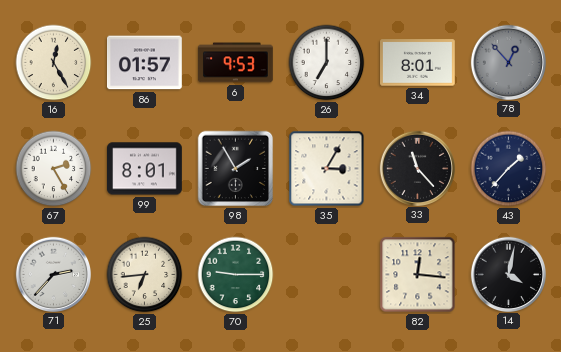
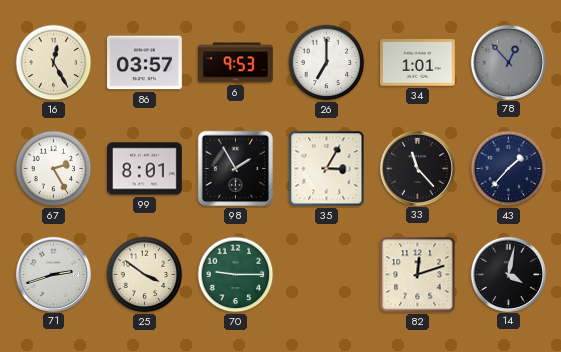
86: 01:57 -> 03:57 (145, 63)
34: 8:01 -> 1:01 (418, 63)
71: 2:37 -> 2:42 (53, 274)
25: 6:44 -> 3:51 (145, 275)
82: 12:16 -> 12:12 (418, 275)
